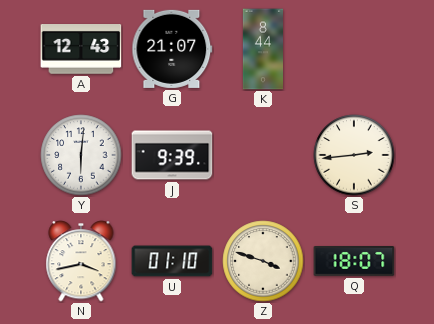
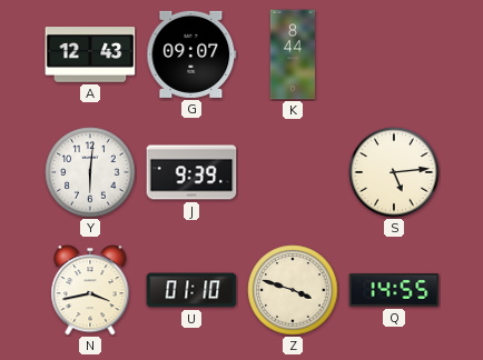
G: 21:07 -> 09:07 (191, 54)
S: 2:44 -> 5:14 (394, 172)
Q: 18:07 -> 14:55 (394, 291)
